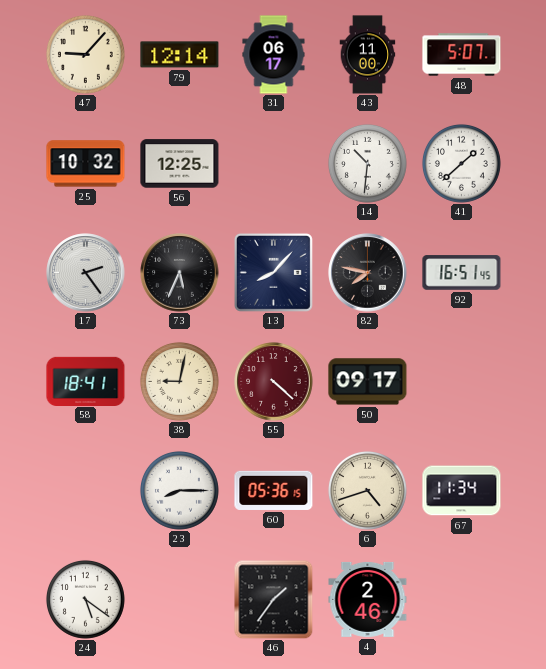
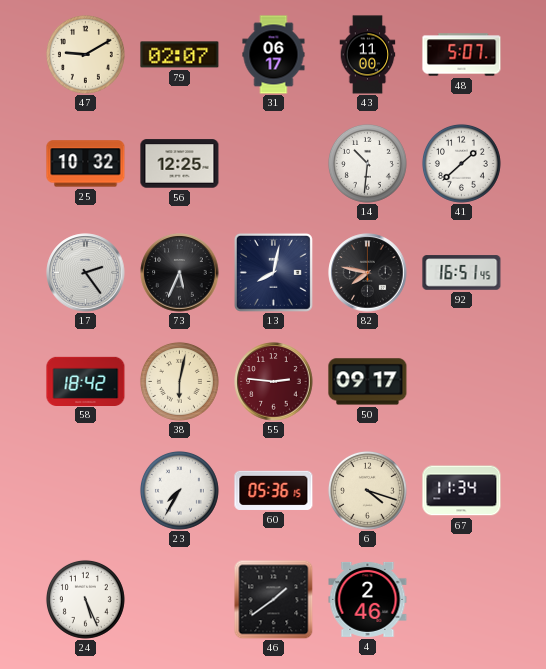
47: 9:07 -> 9:10 (85, 54)
79: 12:14 -> 02:07 (180, 55)
13: 8:07 -> 8:02 (273, 272)
58: 18:41 -> 18:42 (86, 381)
38: 9:02 -> 6:02 (179, 381)
55: 4:22 -> 2:46 (274, 382)
23: 8:15 -> 7:35 (179, 490)
6: 4:42 -> 4:18 (367, 490)
24: 5:21 -> 5:26 (85, 599)
46: 1:36 -> 1:39 (273, 599)
